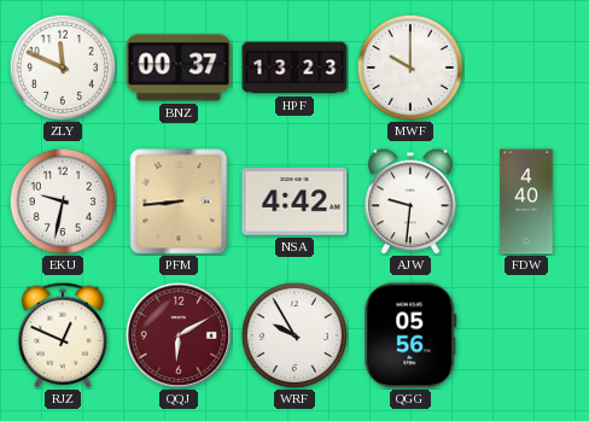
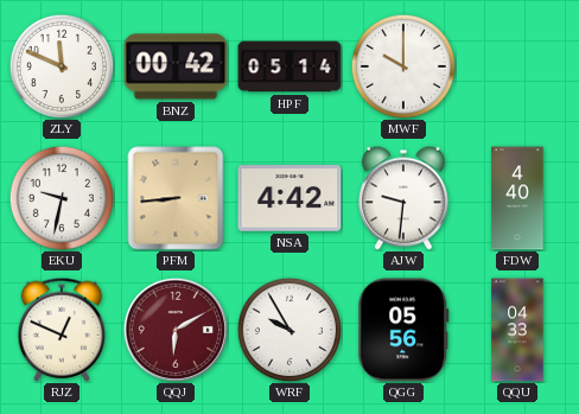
BNZ: 00:37 -> 00:42 (176, 66)
HPF: 13:23 -> 05:14 (289, 66)
QQU: none -> 04:33 (517, 330)
